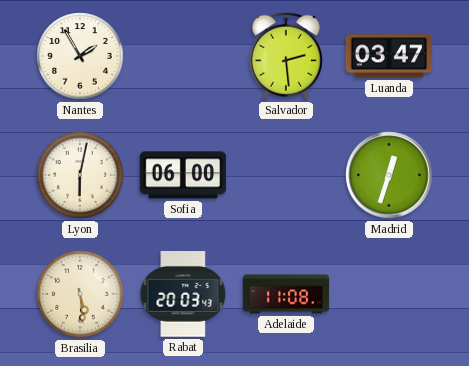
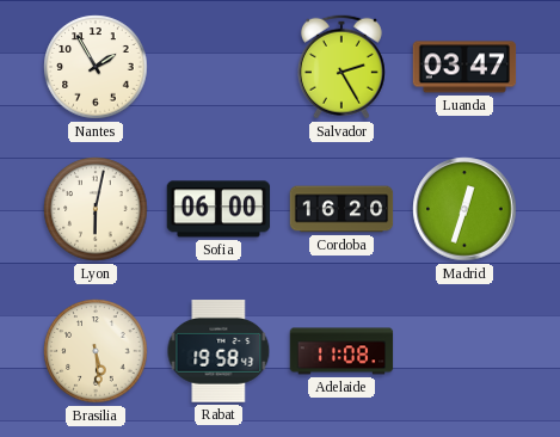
Salvador: 2:29 -> 2:25 (341, 67)
Cordoba: none -> 16:20 (341, 209)
Rabat: 20:03 -> 19:58 (219, 352)
